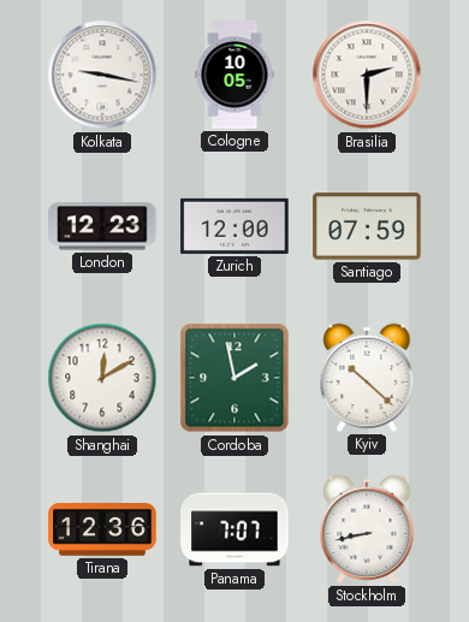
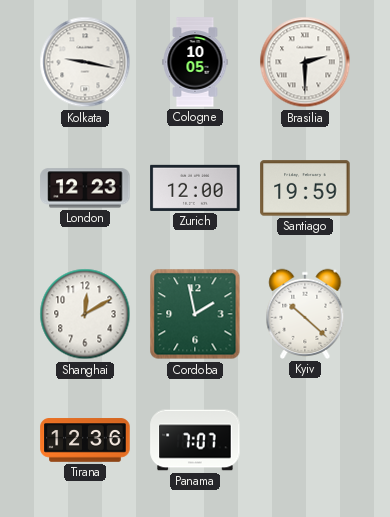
Santiago: 07:59 -> 19:59 (305, 188)
Stockholm: 8:43 -> none (367, 529)
